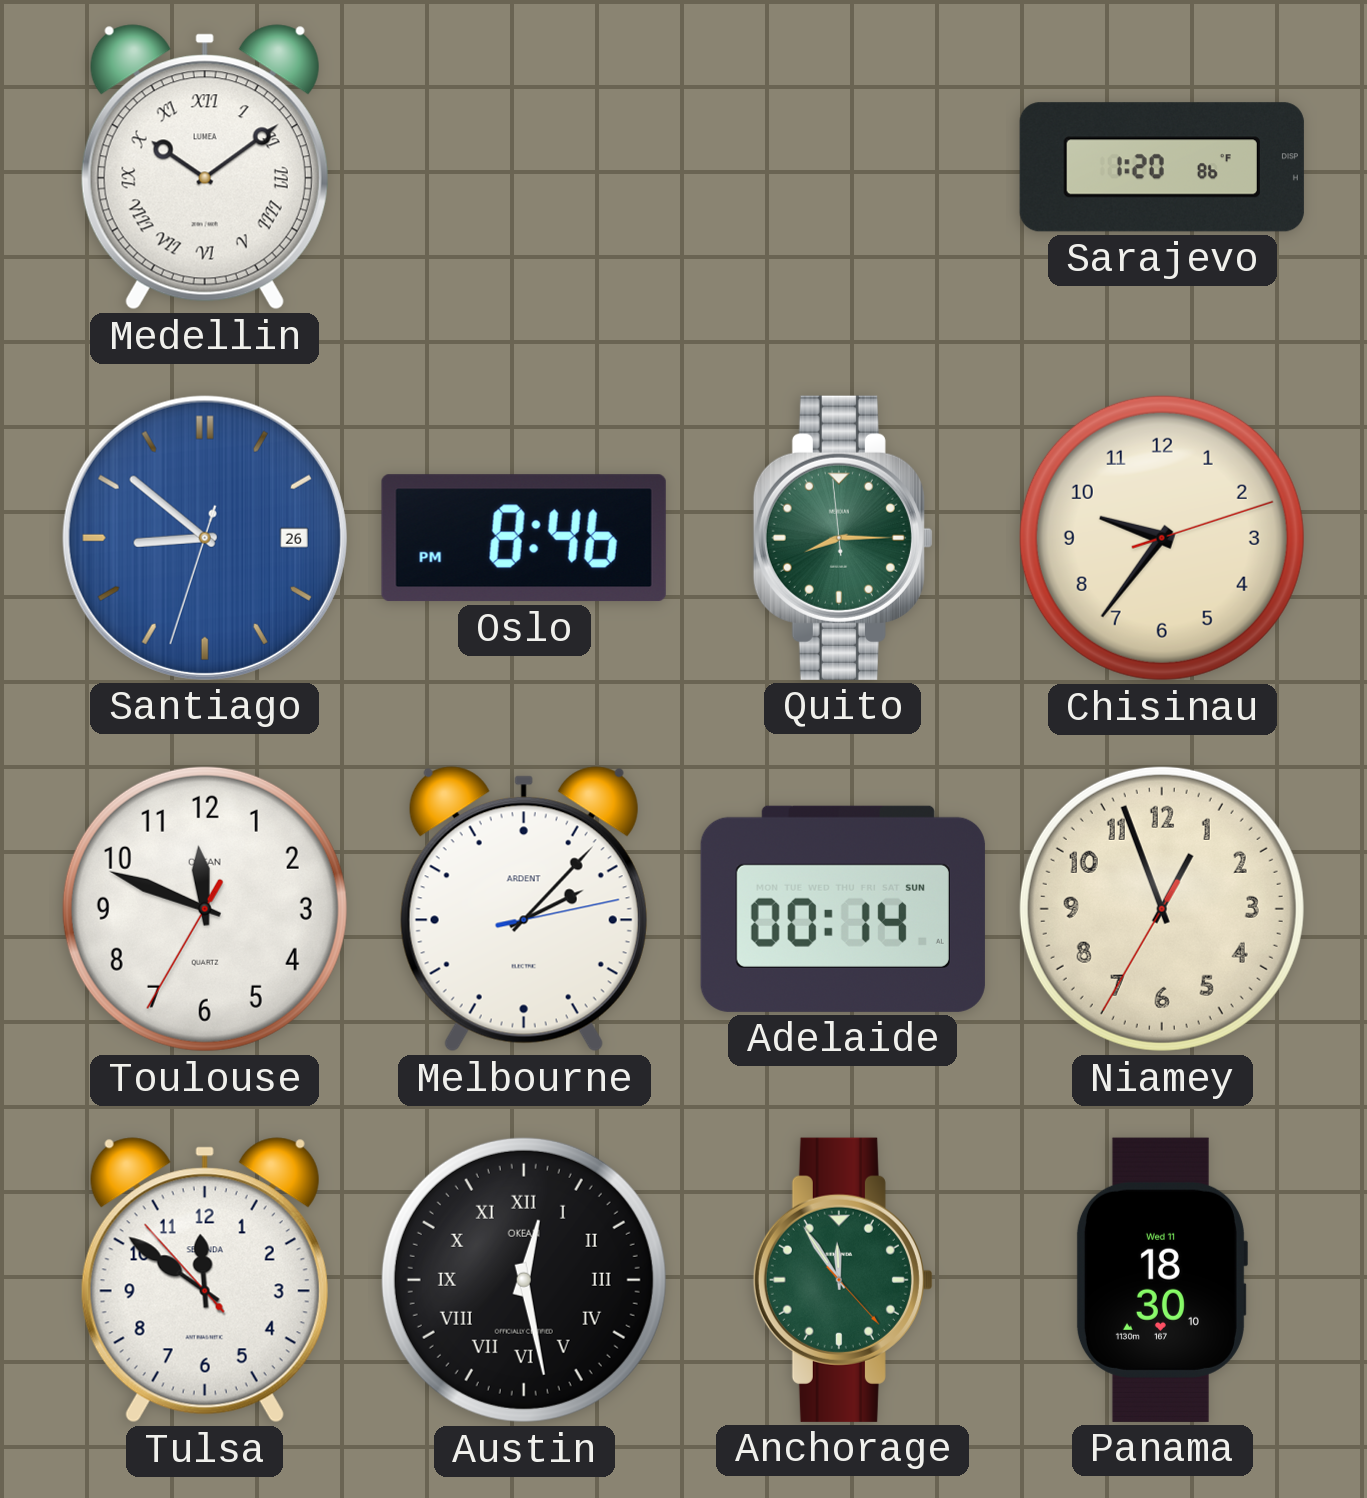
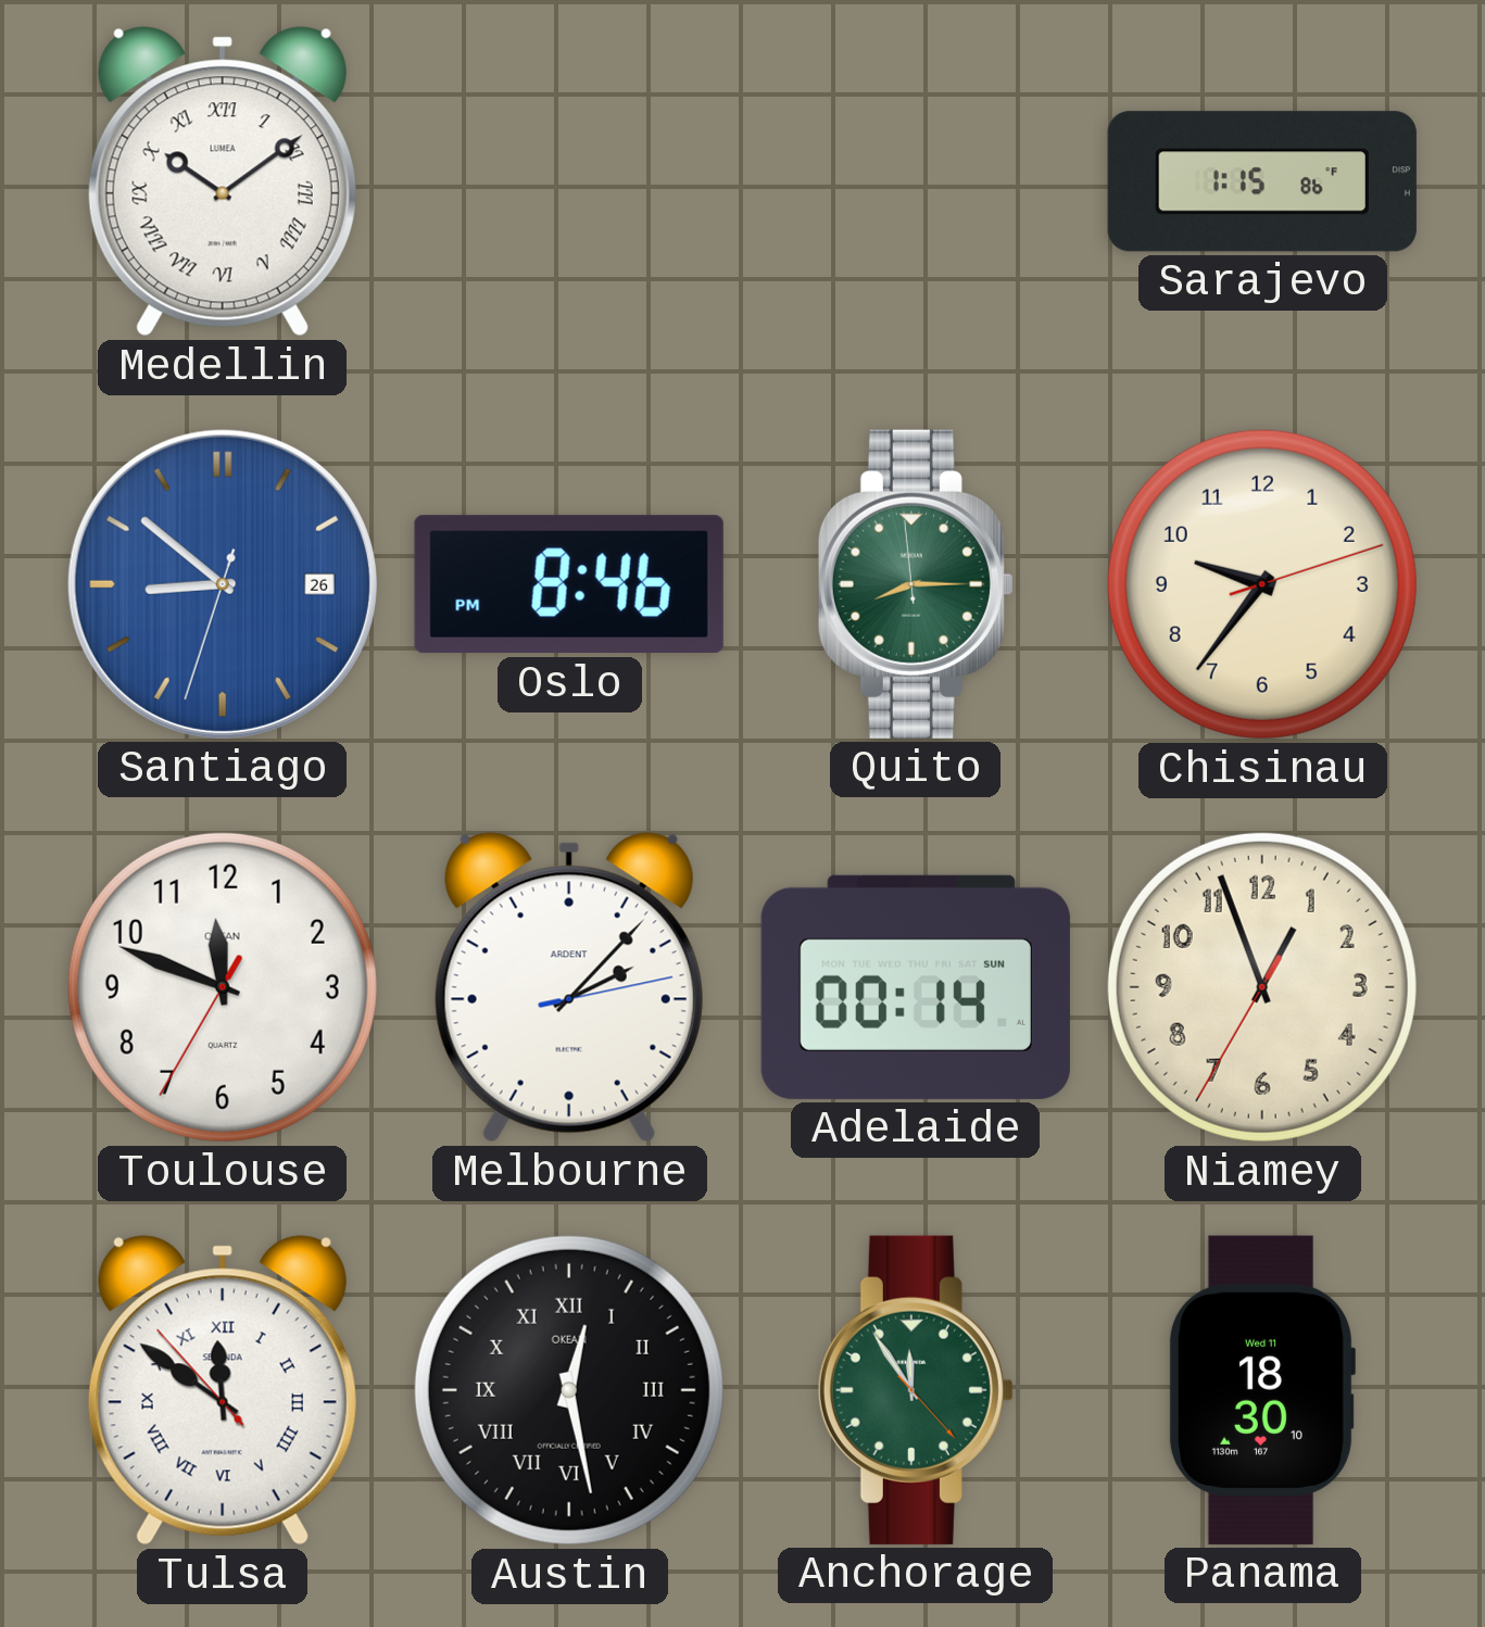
Sarajevo: 1:20 -> 1:15 (1262, 181)
Tulsa numerals: Arabic -> Roman (223, 1390)
